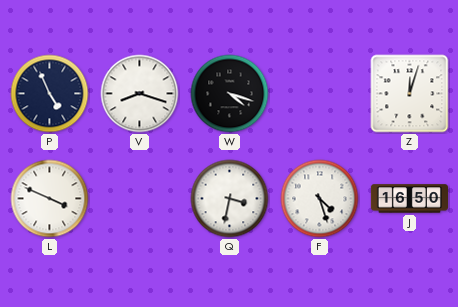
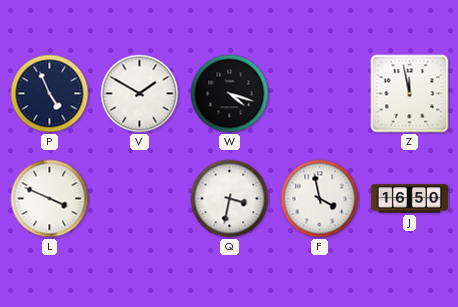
V: 8:18 -> 1:50 (140, 94)
Z: 12:03 -> 11:58 (410, 94)
F: 4:27 -> 3:58 (320, 199)
